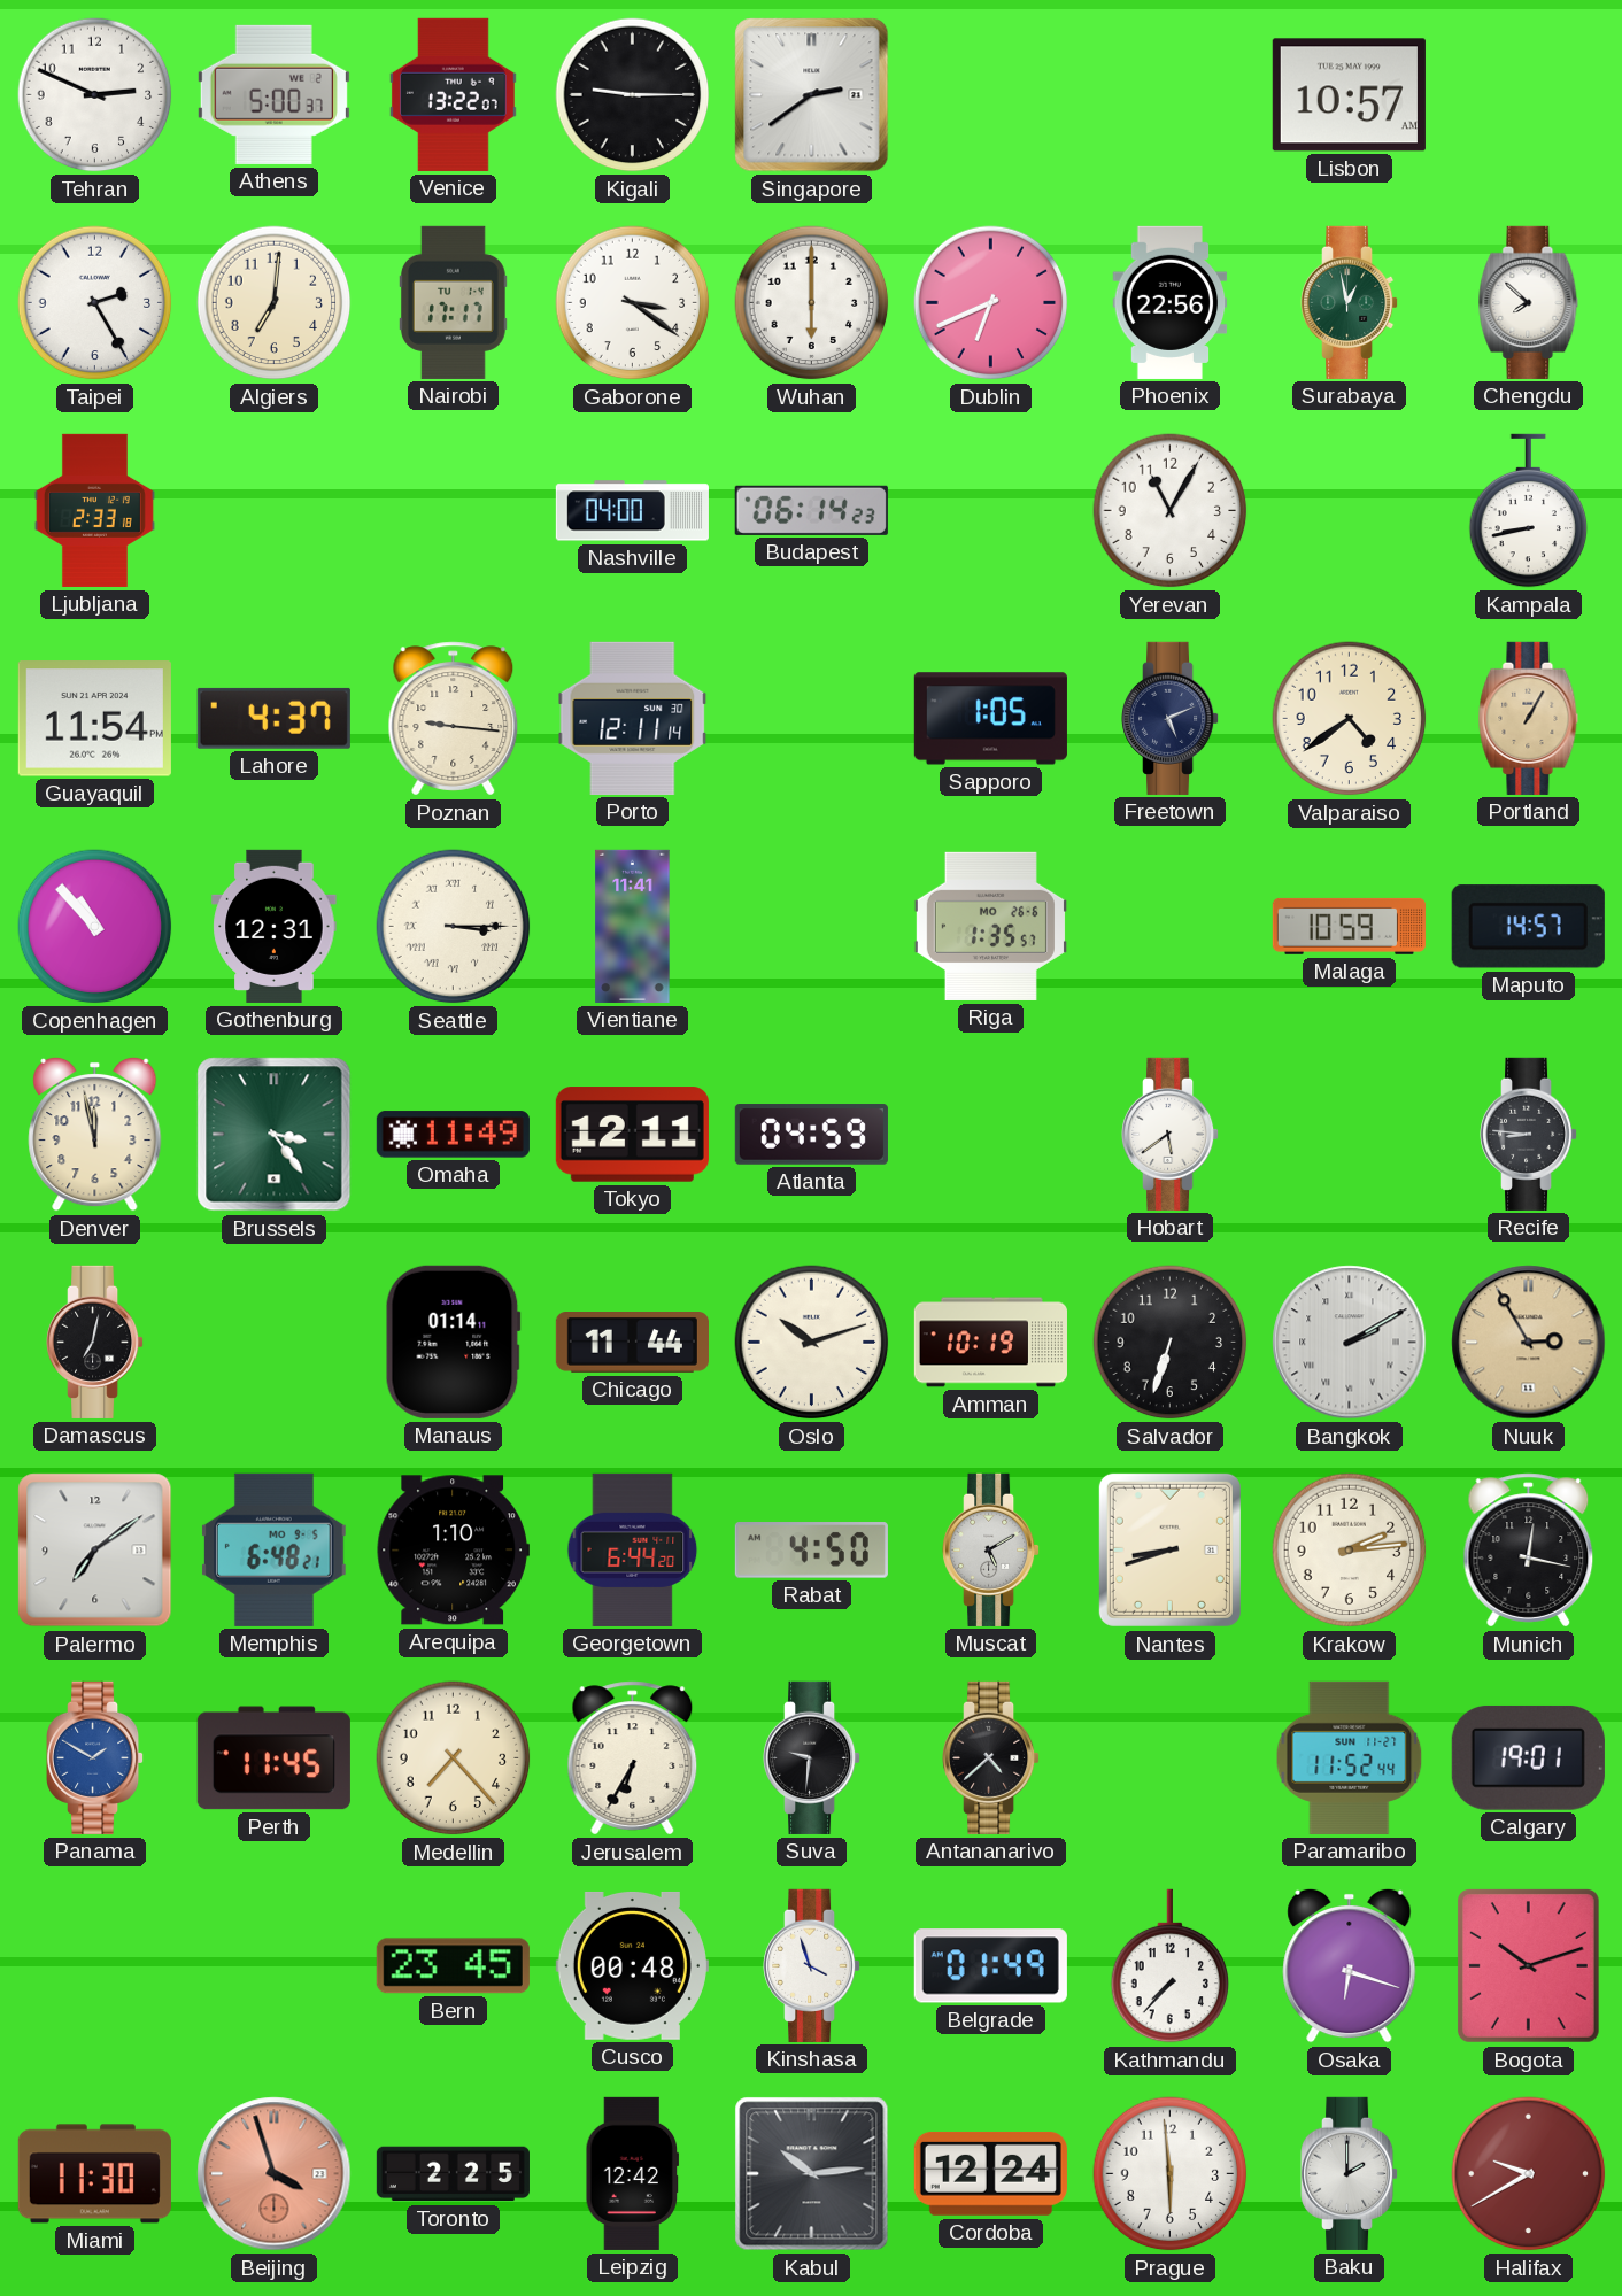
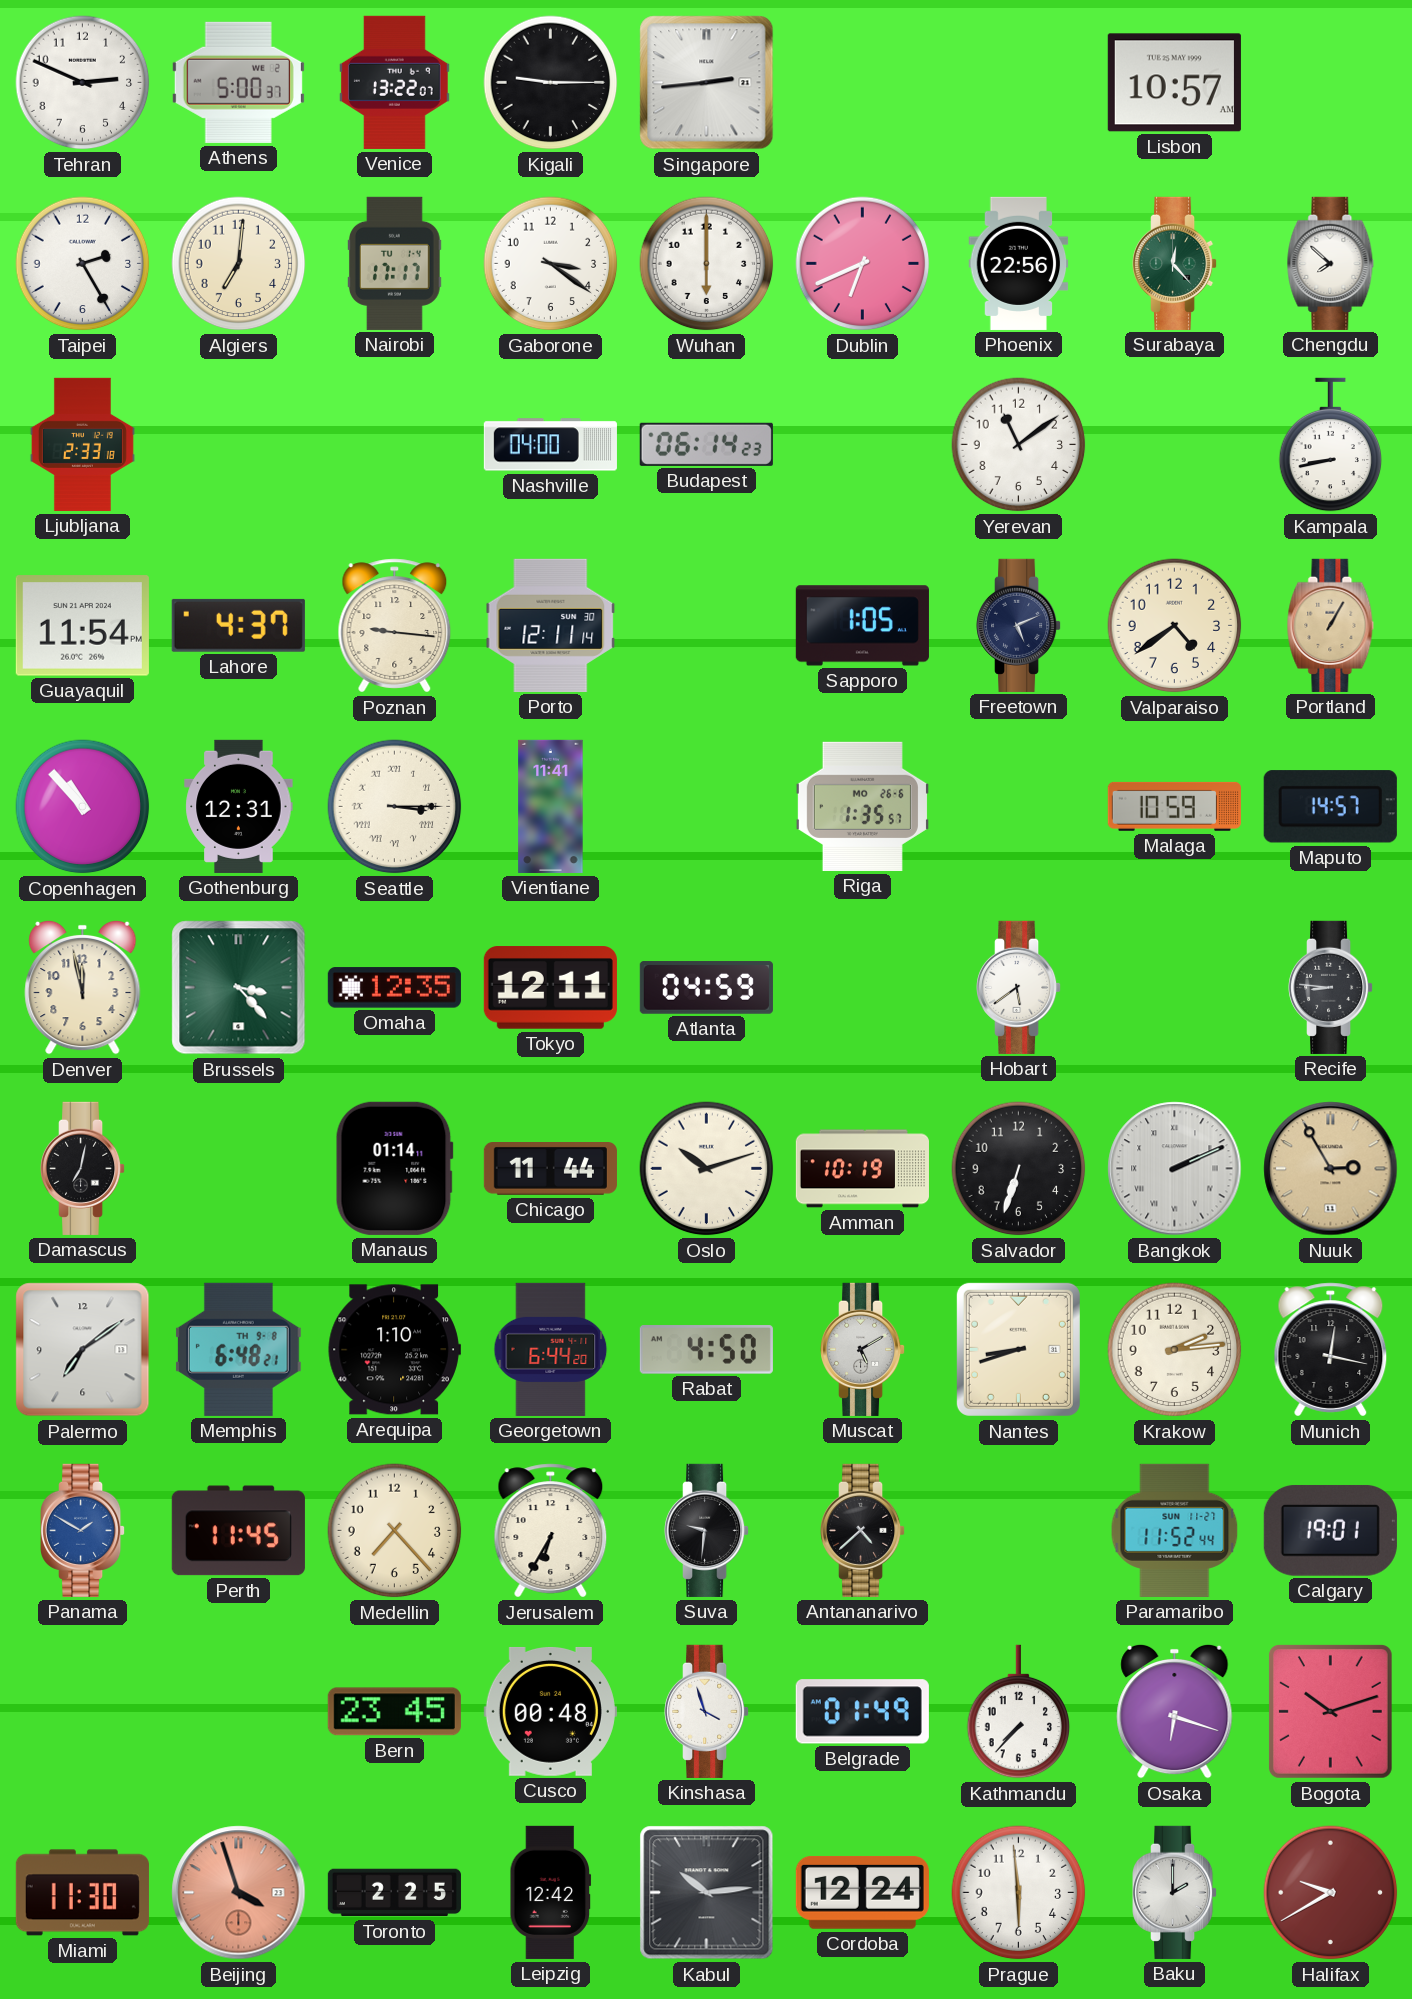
Singapore: 2:39 -> 2:44 (707, 83)
Surabaya: 12:58 -> 12:23 (1176, 263)
Yerevan: 11:05 -> 11:09 (1019, 445)
Brussels: 3:24 -> 3:23 (239, 988)
Omaha: 11:49 -> 12:35 (394, 988)
Bangkok: 2:10 -> 2:11 (1175, 1169)
Memphis date: MO 9-5 -> TH 9-8 (238, 1349)
